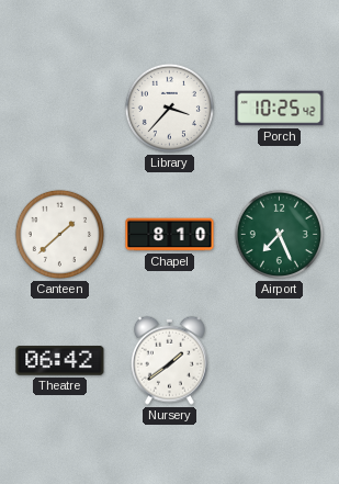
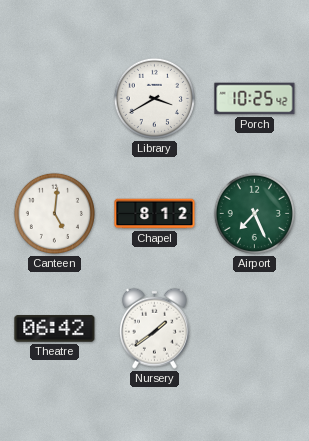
Library: 3:37 -> 3:40 (154, 98)
Canteen: 1:38 -> 5:01 (54, 213)
Chapel: 8:10 -> 8:12 (155, 214)
